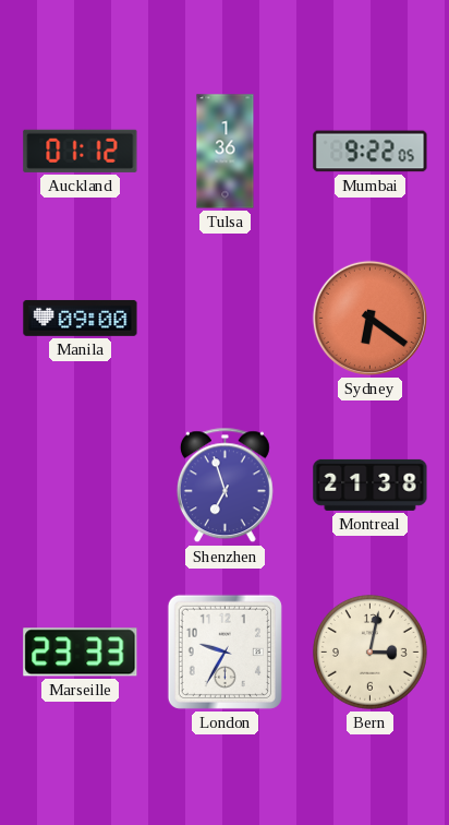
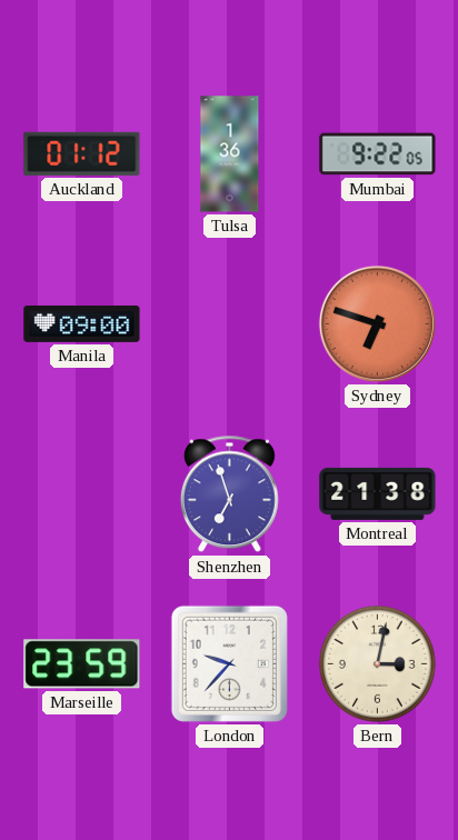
Sydney: 6:21 -> 6:48 (377, 323)
Marseille: 23:33 -> 23:59 (82, 664)
London: 9:35 -> 9:37 (229, 663)
